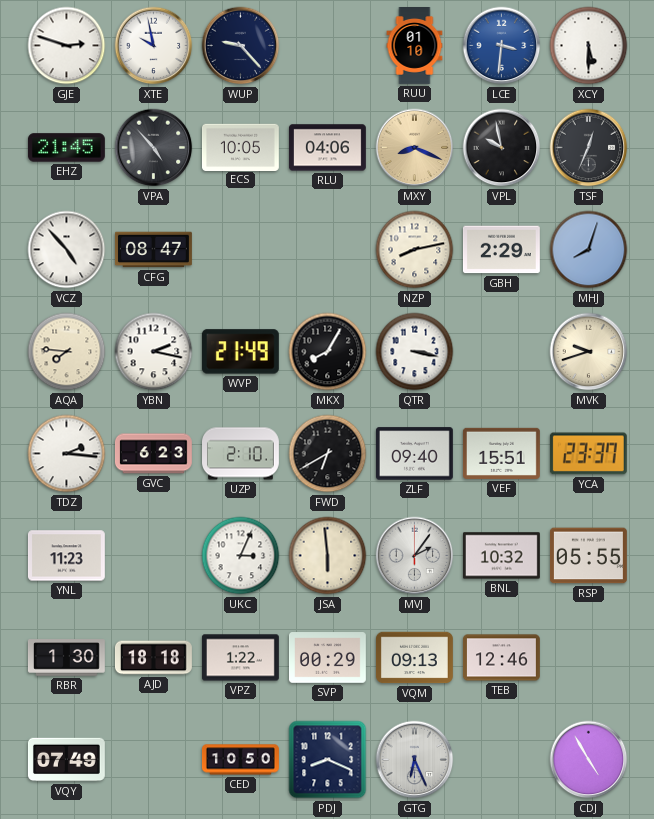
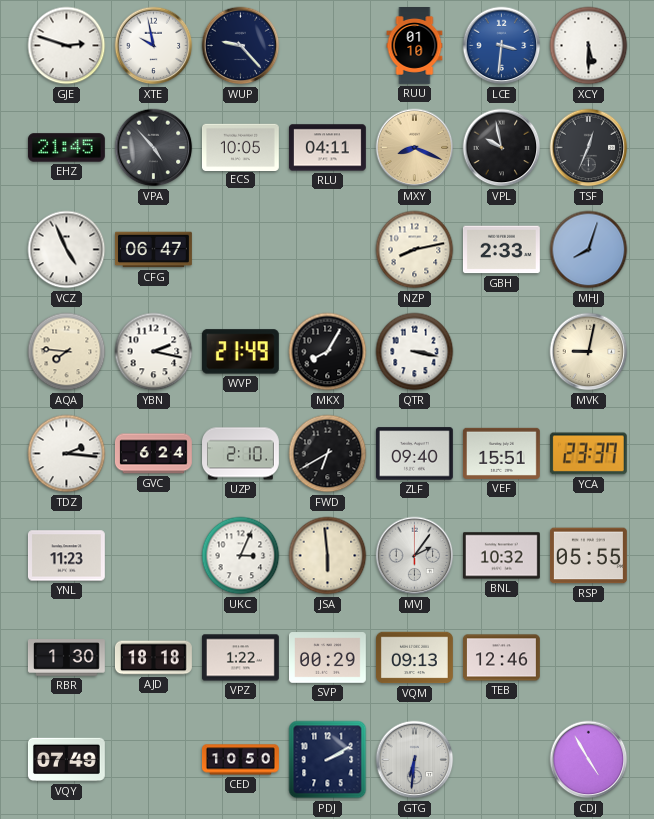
RLU: 04:06 -> 04:11 (327, 148)
VCZ: 4:53 -> 4:56 (67, 250)
CFG: 08:47 -> 06:47 (154, 250)
GBH: 2:29 -> 2:33 (501, 250)
MVK: 9:42 -> 9:02 (589, 352)
GVC: 6:23 -> 6:24 (153, 454)
PDJ: 8:19 -> 2:10 (328, 760)
GTG: 6:26 -> 6:31 (415, 760)
